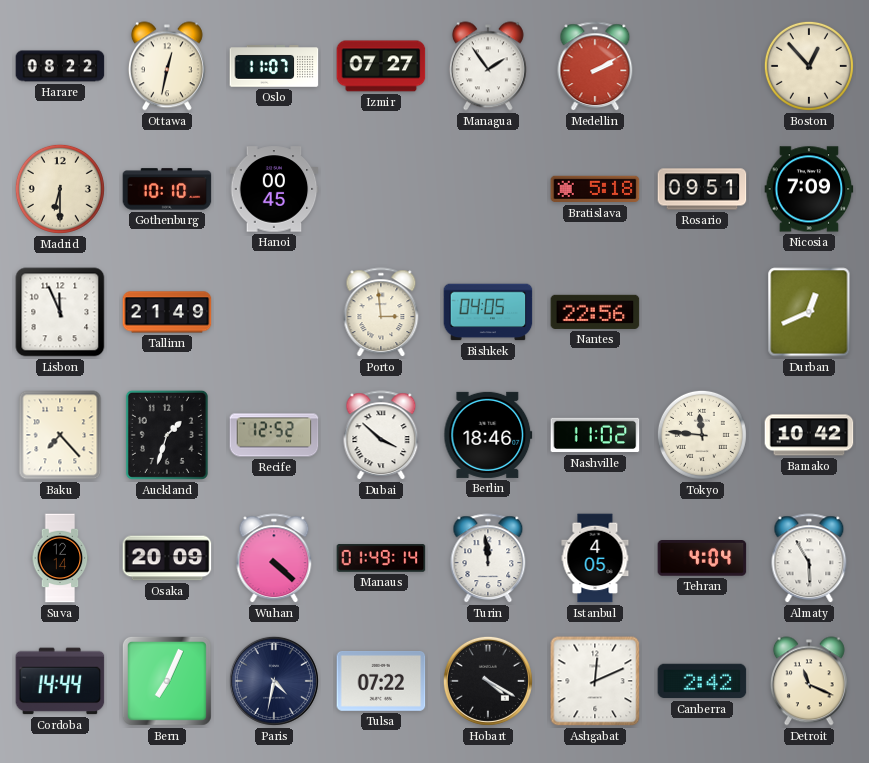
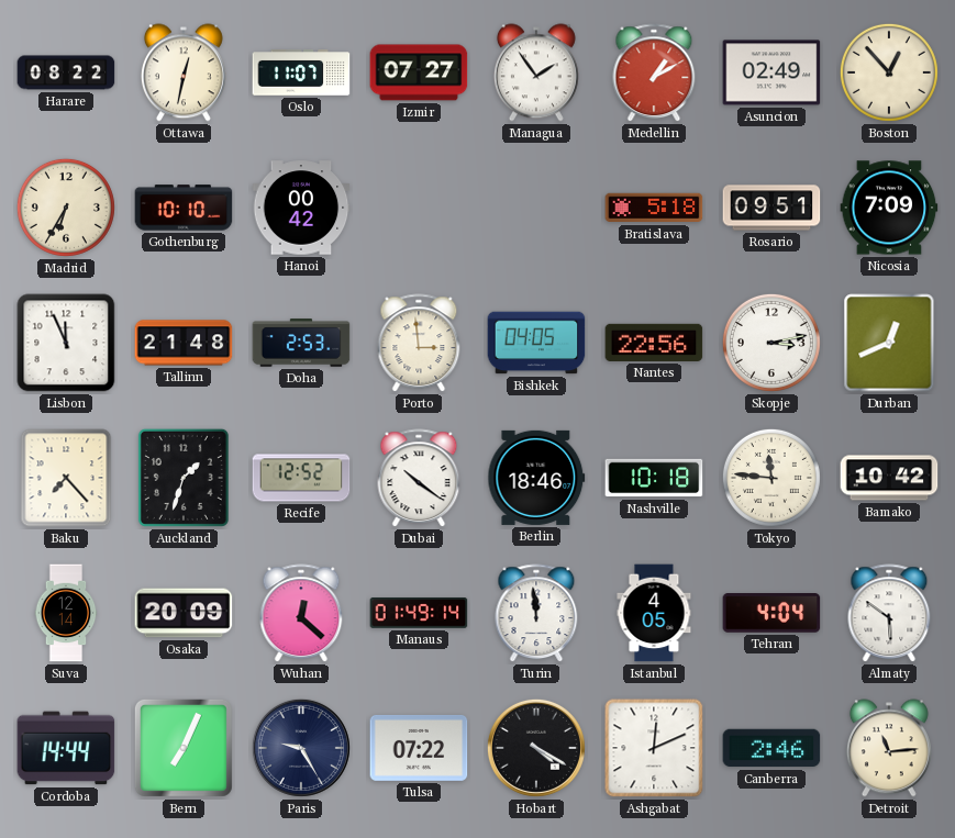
Medellin: 2:10 -> 1:10 (654, 74)
Asuncion: none -> 02:49 (771, 72)
Madrid: 6:30 -> 6:35 (66, 208)
Hanoi: 00:45 -> 00:42 (301, 208)
Tallinn: 21:49 -> 21:48 (184, 343)
Doha: none -> 2:53 (301, 343)
Skopje: none -> 3:13 (771, 343)
Dubai: 3:52 -> 10:21 (419, 479)
Nashville: 11:02 -> 10:18 (654, 478)
Wuhan: 4:22 -> 12:22 (301, 614)
Almaty: 5:55 -> 5:51 (889, 614)
Paris: 4:32 -> 9:25 (301, 748)
Canberra: 2:42 -> 2:46 (771, 748)
Detroit: 11:19 -> 11:14 (889, 748)
